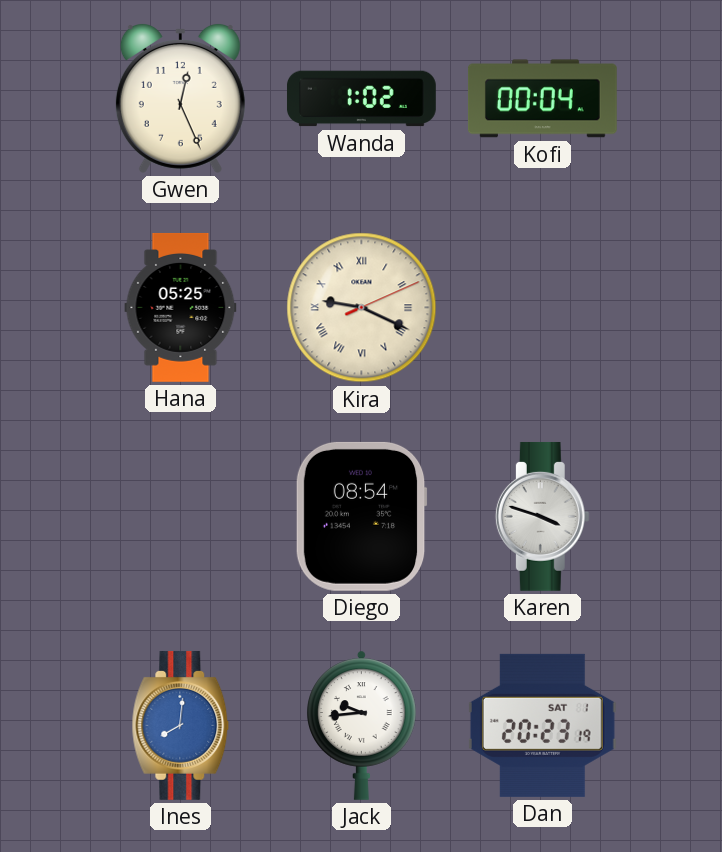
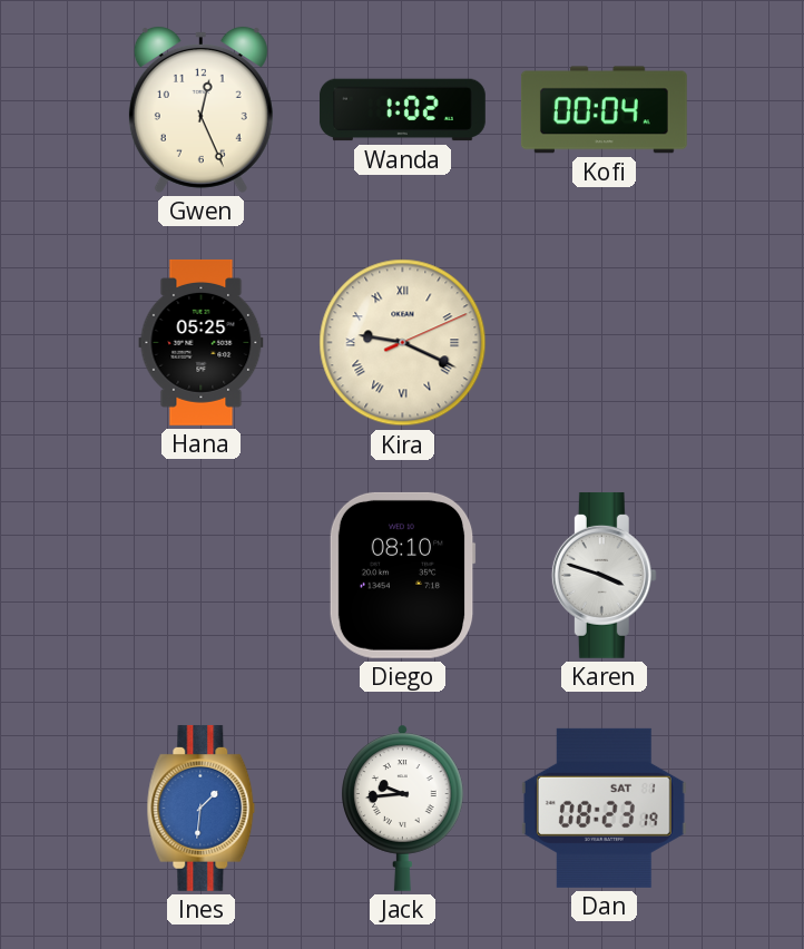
Diego: 08:54 -> 08:10 (402, 575)
Ines: 8:01 -> 1:31 (202, 808)
Dan: 20:23 -> 08:23 (604, 808)
